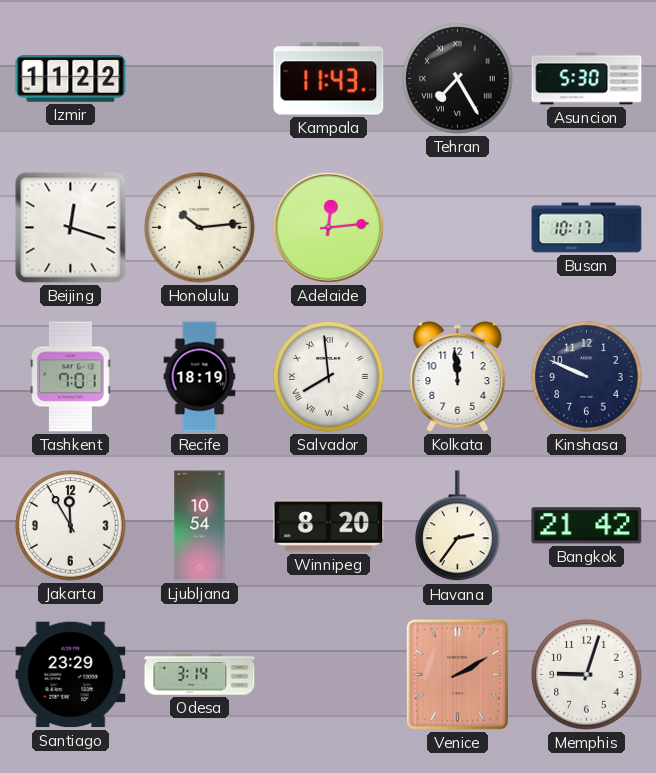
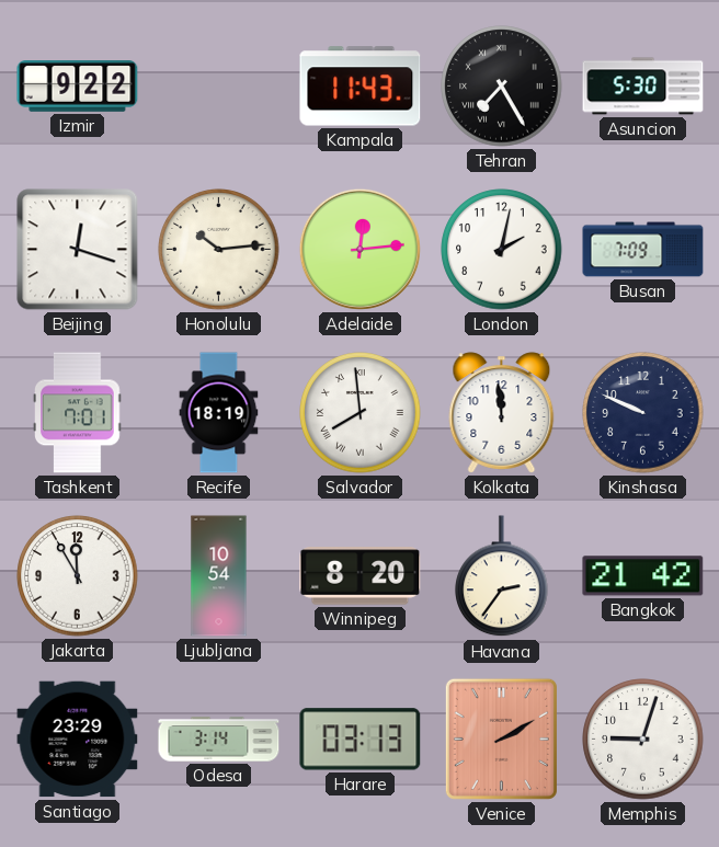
Izmir: 11:22 -> 9:22 (78, 87)
London: none -> 2:02 (502, 250)
Busan: 10:17 -> 7:09 (643, 250)
Harare: none -> 03:13 (361, 740)
